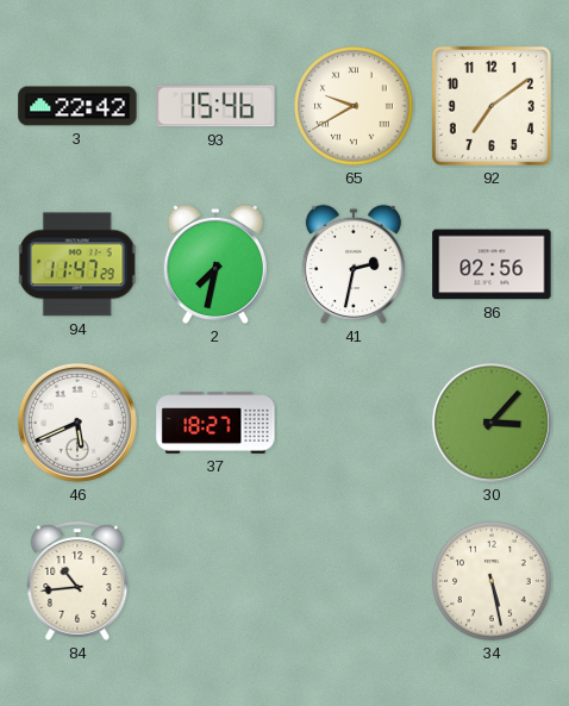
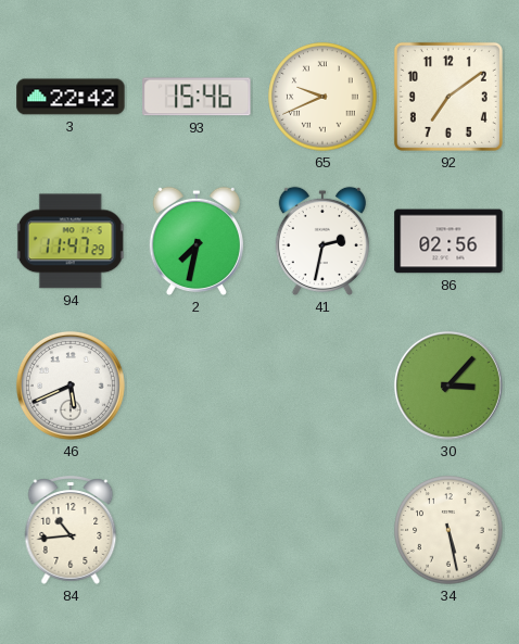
65: 9:40 -> 9:41 (322, 97)
37: 18:27 -> none (215, 423)
